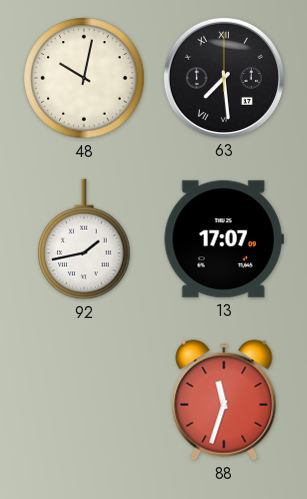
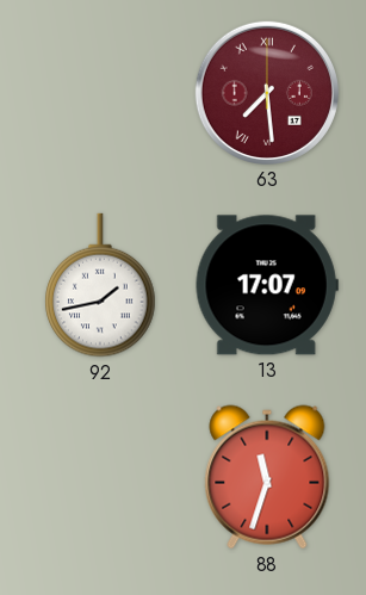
48: 10:02 -> none (84, 78)
63 dial: black -> burgundy (267, 93)
